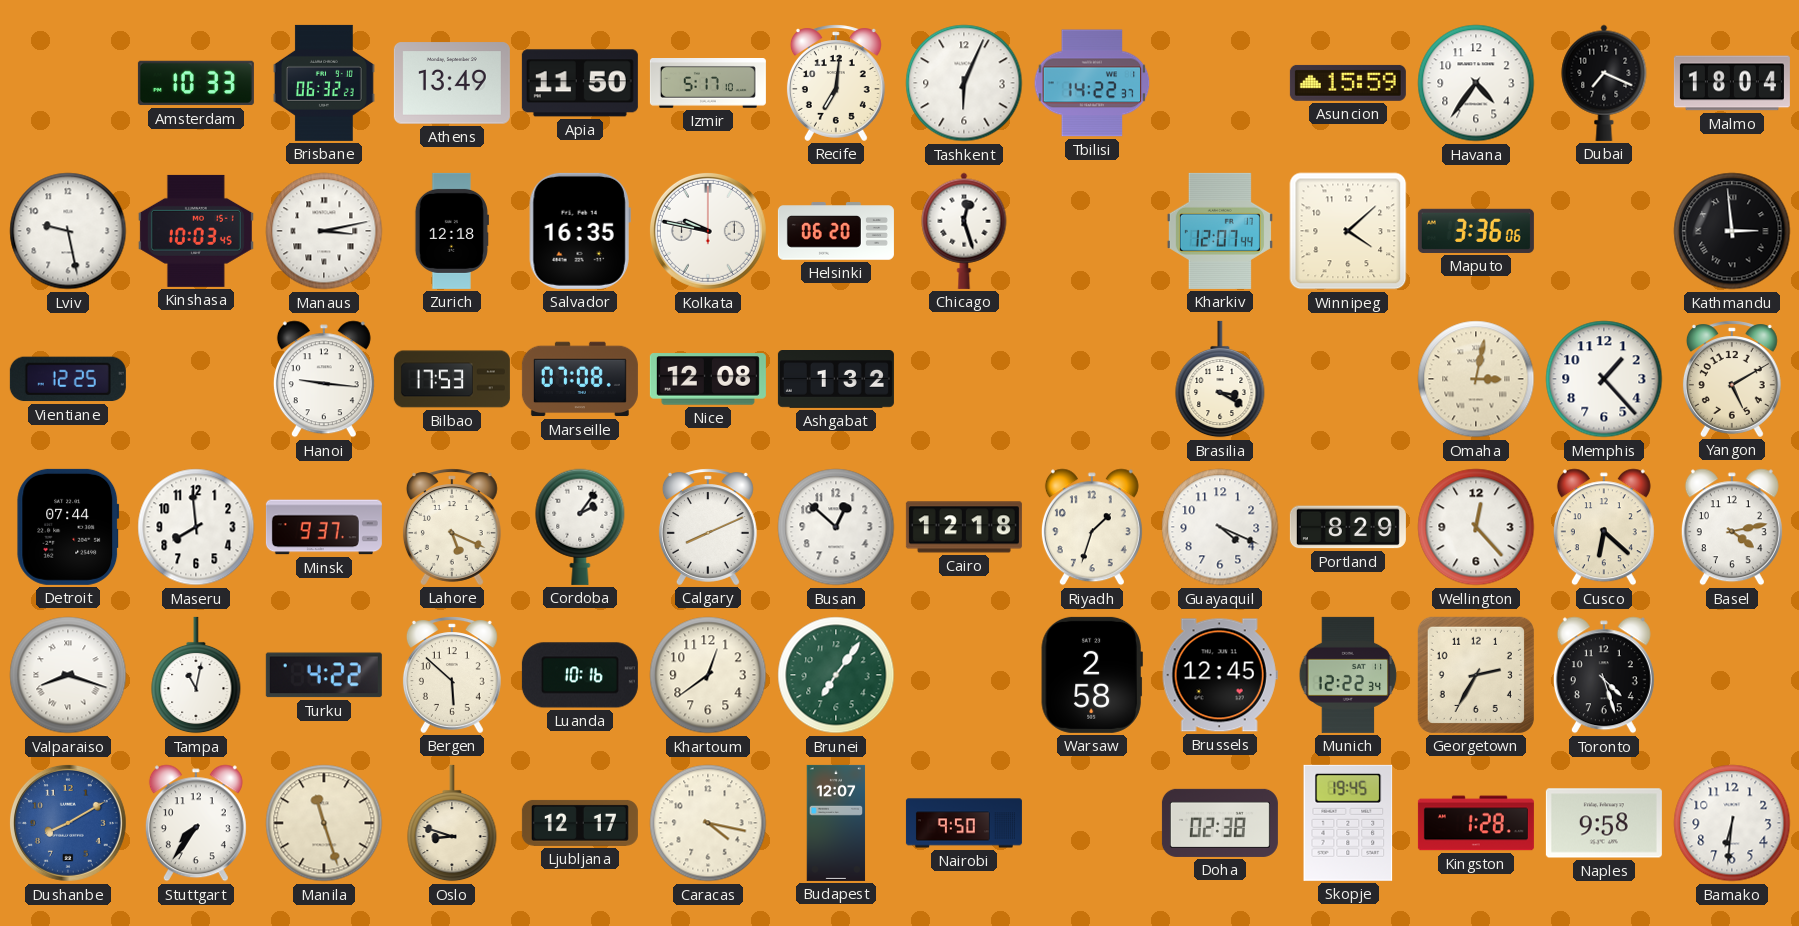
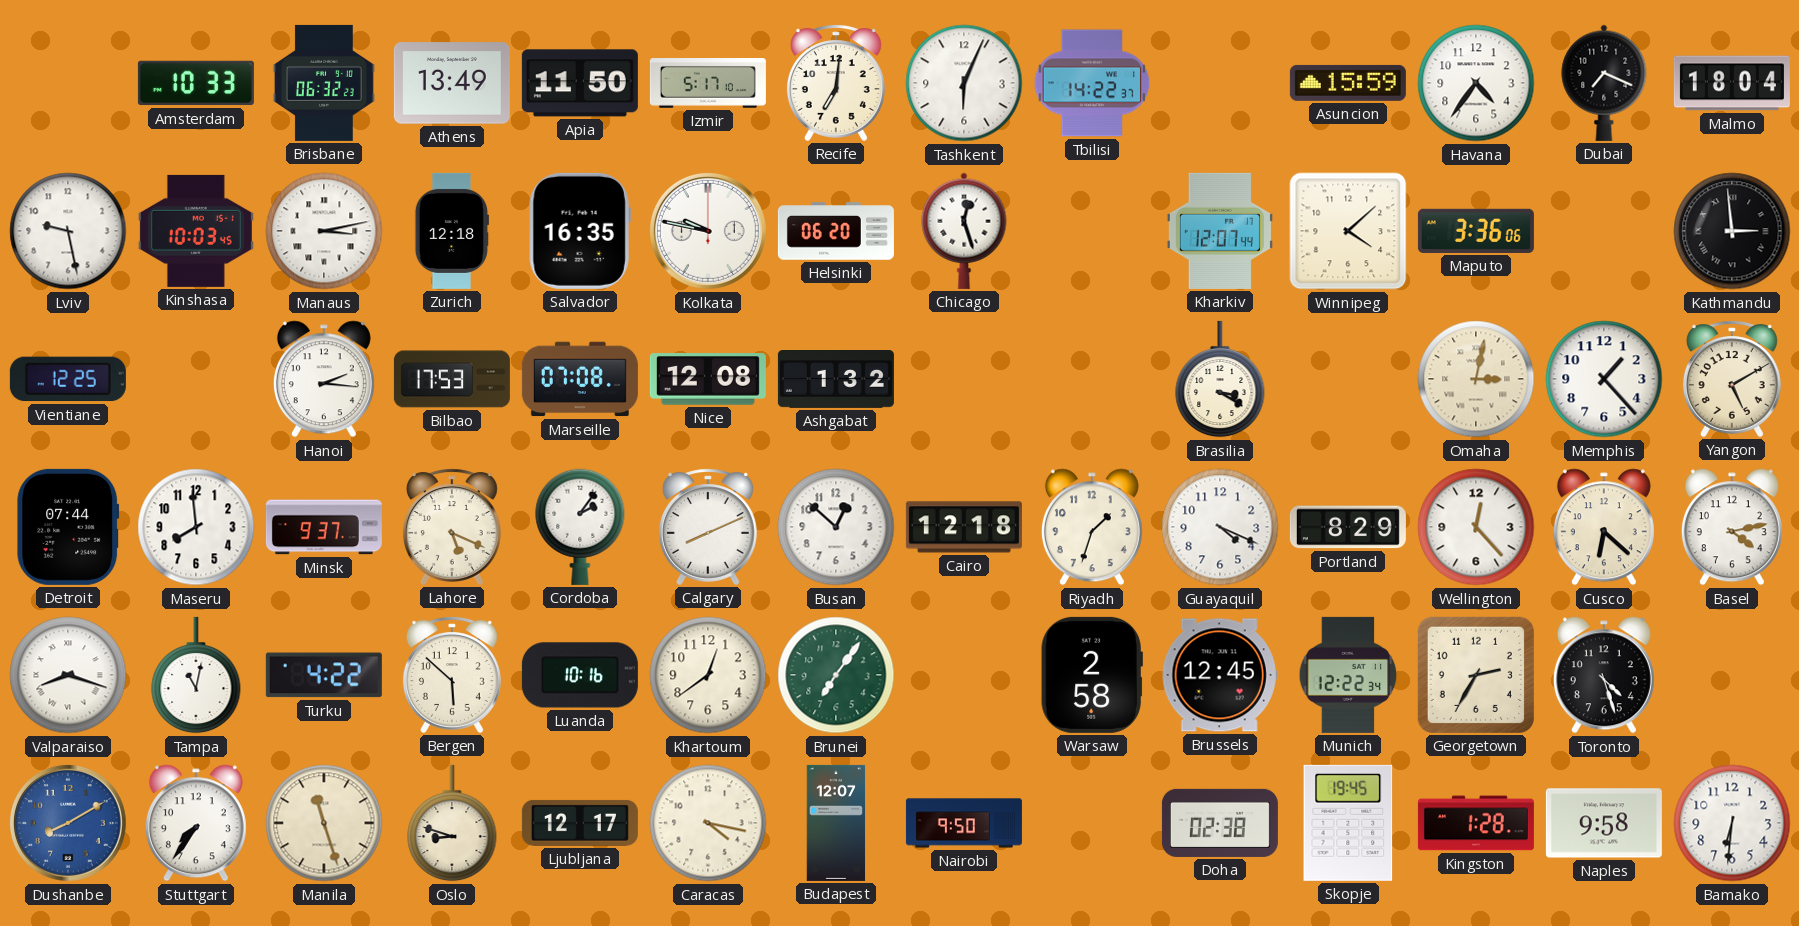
Hanoi: 9:16 -> 2:16 (324, 379)
